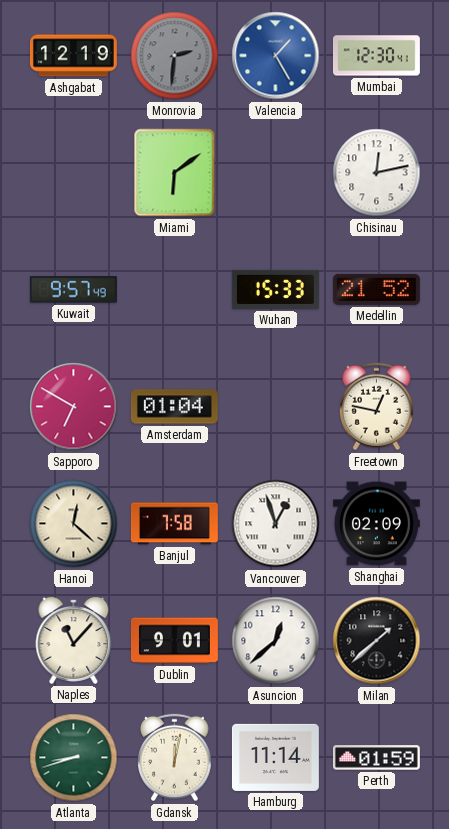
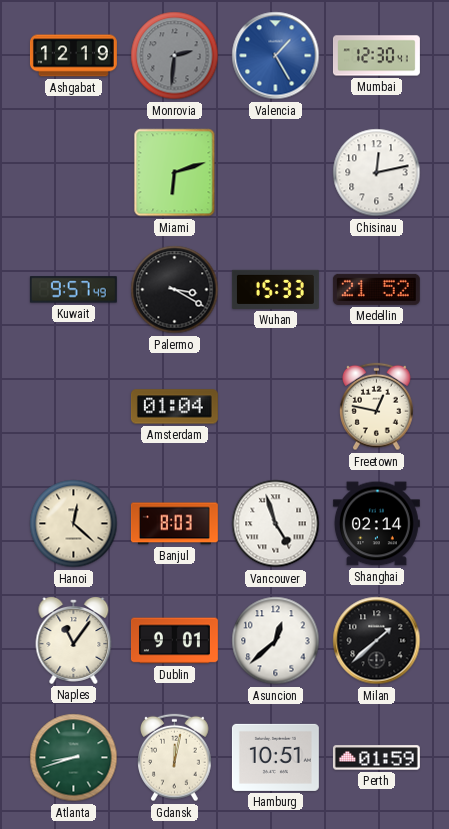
Miami: 6:09 -> 6:12 (175, 173)
Palermo: none -> 3:20 (175, 290)
Sapporo: 6:50 -> none (74, 407)
Banjul: 7:58 -> 8:03 (174, 524)
Vancouver: 12:57 -> 4:57 (276, 524)
Shanghai: 02:09 -> 02:14 (376, 524)
Naples: 11:07 -> 11:06 (74, 640)
Hamburg: 11:14 -> 10:51 (275, 757)
